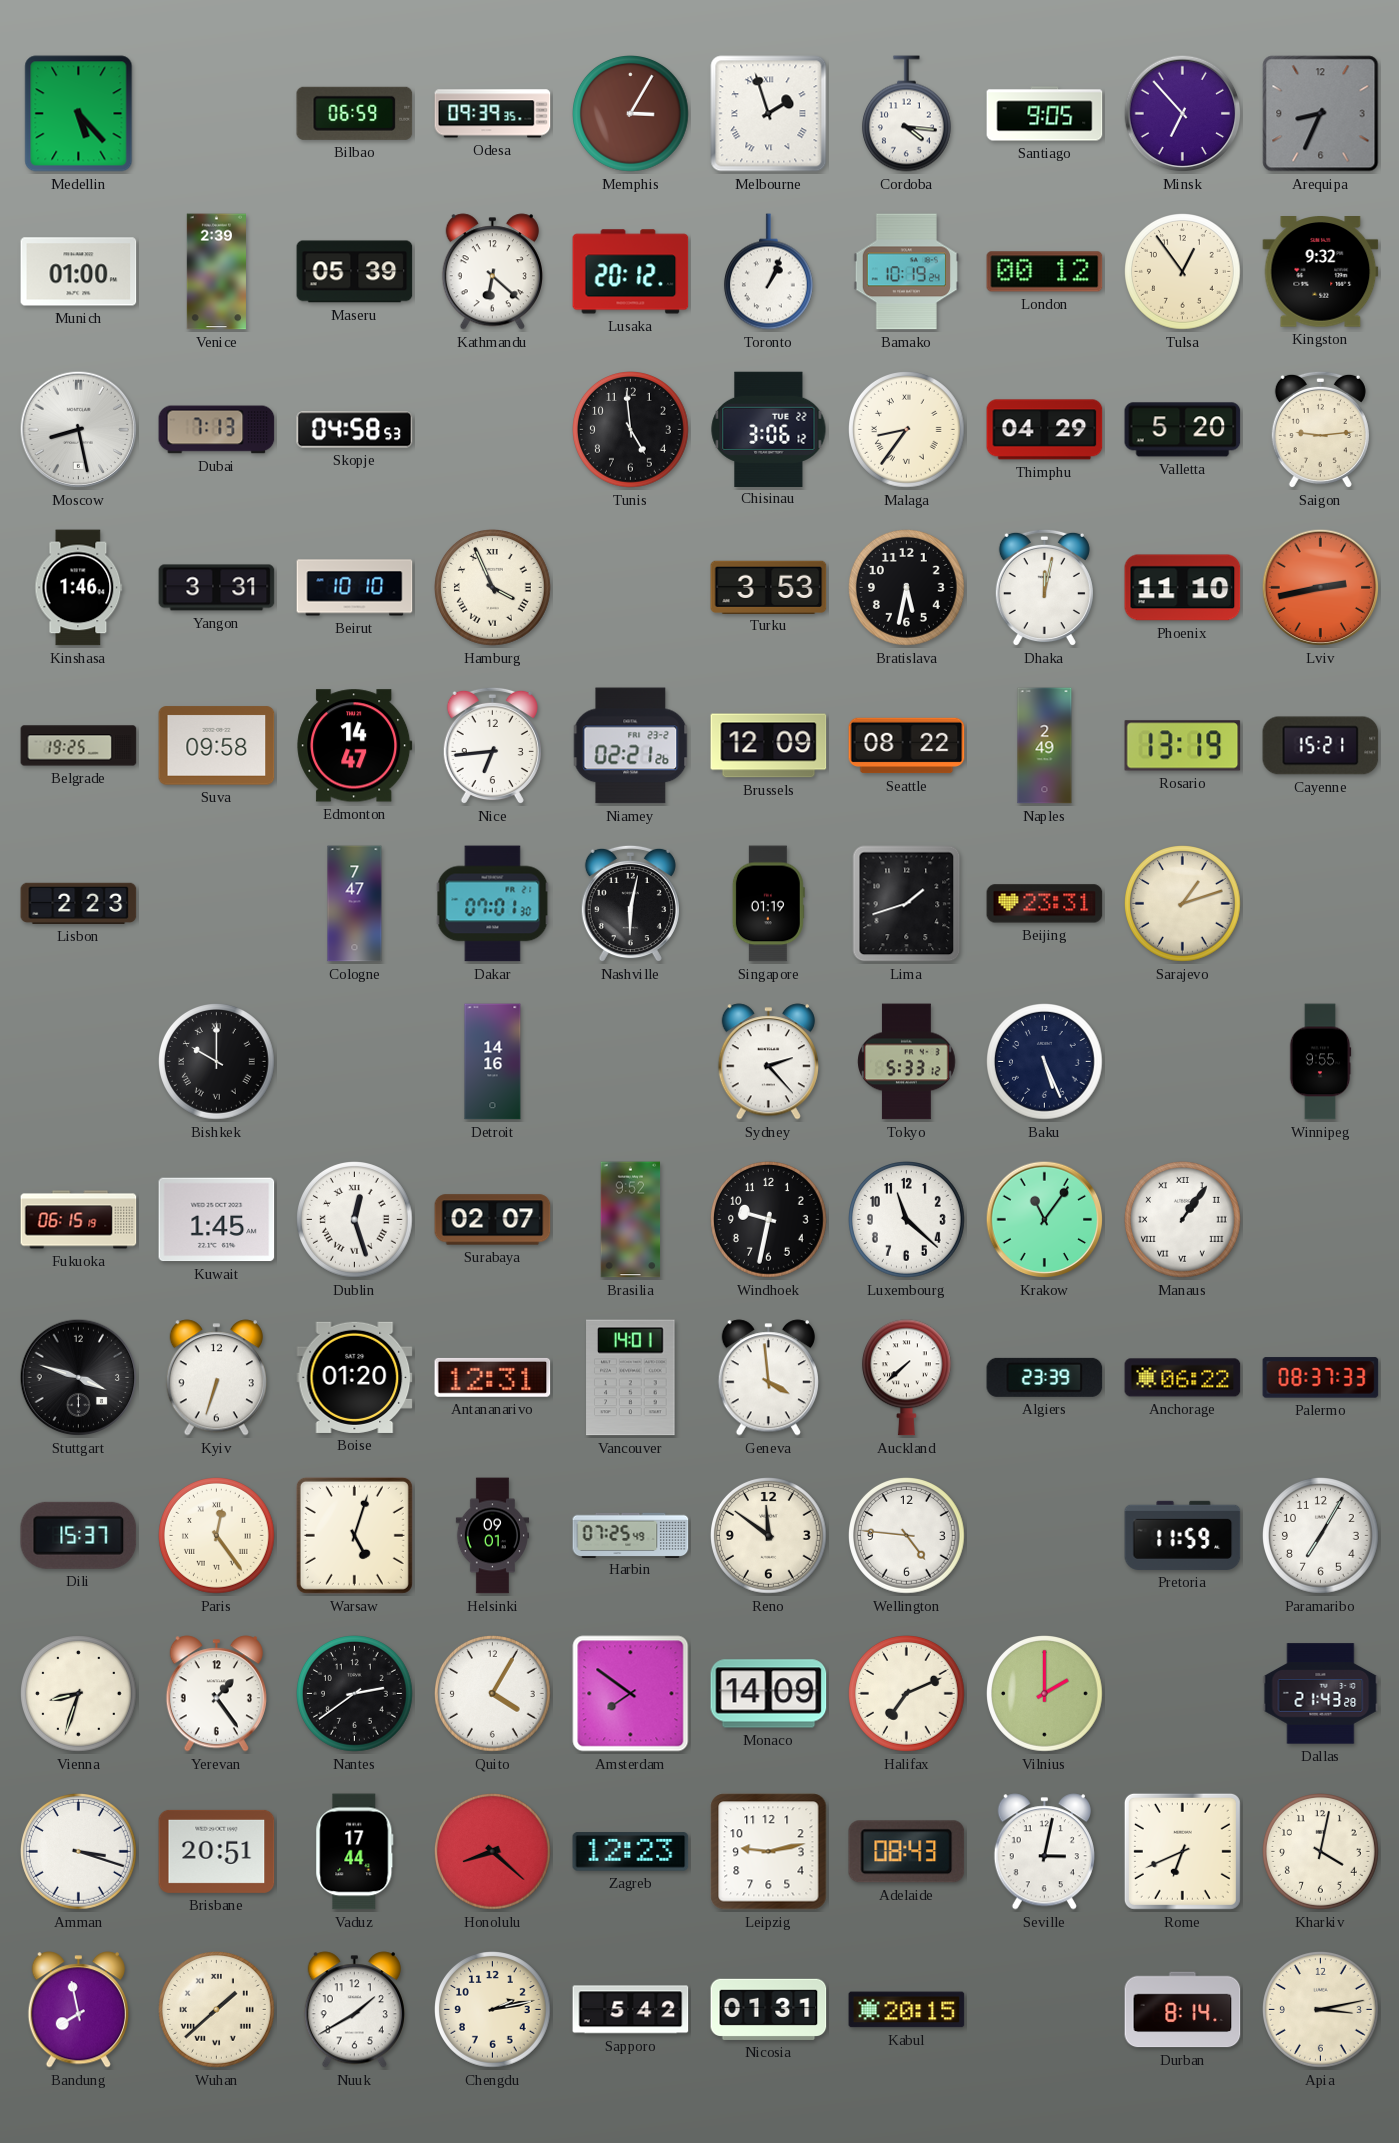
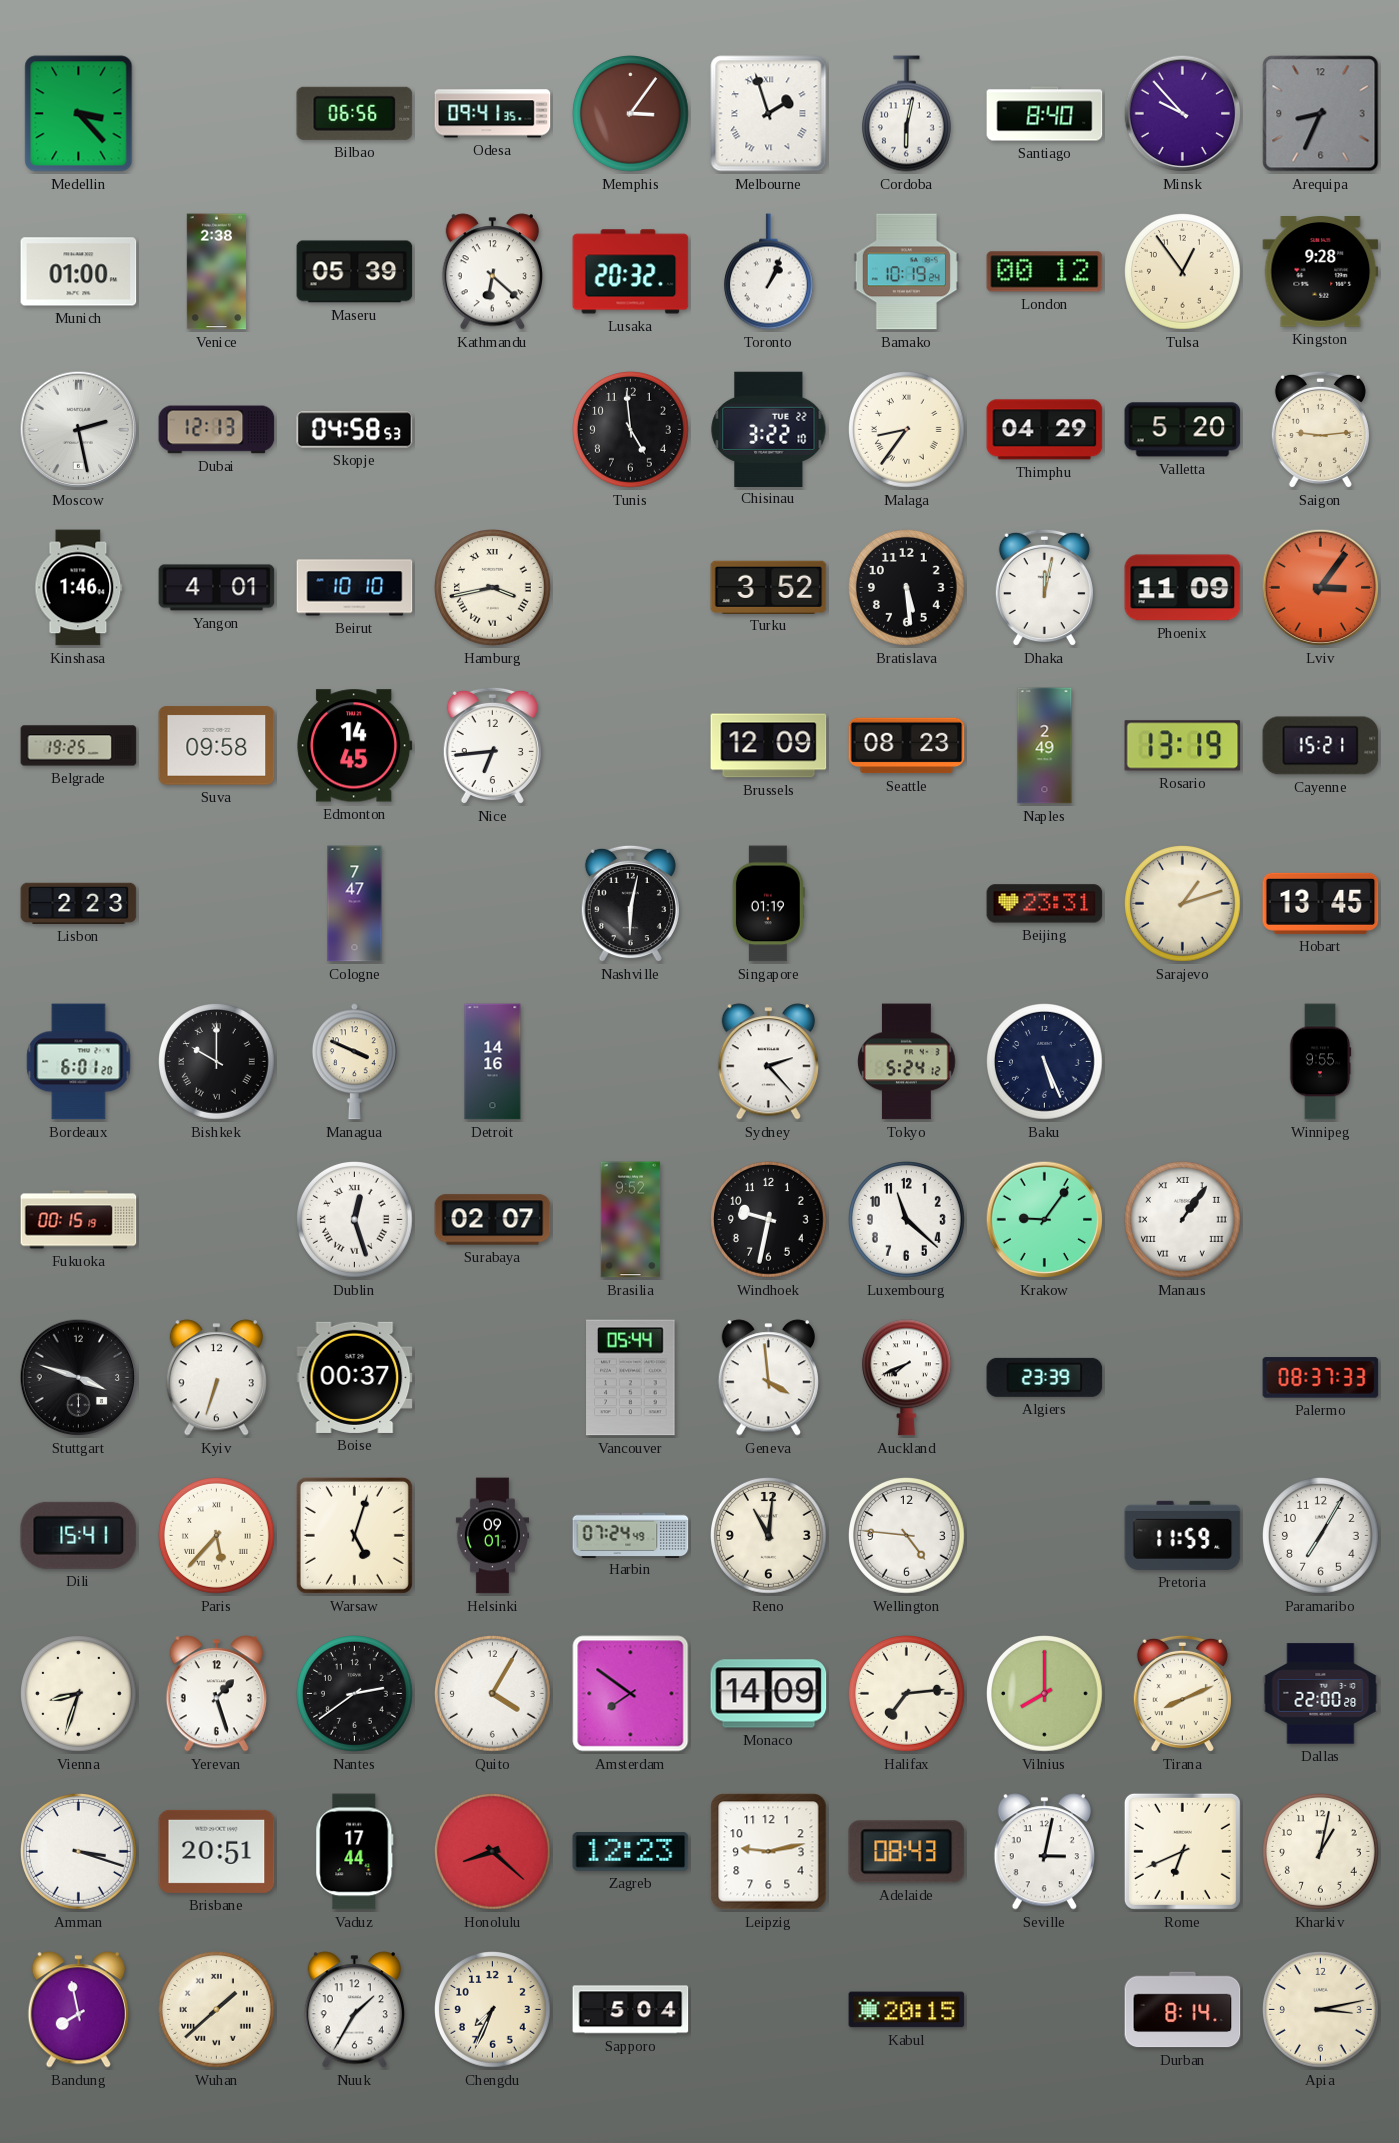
Medellin: 5:23 -> 3:23 (79, 114)
Bilbao: 06:59 -> 06:56 (355, 113)
Odesa: 09:39 -> 09:41 (493, 114)
Memphis: 3:05 -> 3:06 (631, 114)
Cordoba: 4:16 -> 6:02 (906, 114)
Santiago: 9:05 -> 8:40 (1045, 114)
Minsk: 6:53 -> 9:53 (1183, 114)
Venice: 2:39 -> 2:38 (216, 272)
Lusaka: 20:12 -> 20:32 (631, 272)
Kingston: 9:32 -> 9:28 (1321, 272)
Moscow: 8:28 -> 2:28 (79, 430)
Dubai: 7:13 -> 12:13 (217, 430)
Chisinau: 3:06 -> 3:22 (769, 429)
Yangon: 3:31 -> 4:01 (217, 588)
Hamburg: 3:56 -> 3:43 (493, 588)
Turku: 3:53 -> 3:52 (769, 587)
Bratislava: 5:32 -> 5:29 (907, 588)
Phoenix: 11:10 -> 11:09 (1183, 588)
Lviv: 2:43 -> 3:06 (1321, 588)
Edmonton: 14:47 -> 14:45 (355, 746)
Niamey: 02:21 -> none (631, 746)
Seattle: 08:22 -> 08:23 (907, 746)
Dakar: 07:01 -> none (493, 904)
Lima: 1:42 -> none (907, 904)
Hobart: none -> 13:45 (1321, 903)
Bordeaux: none -> 6:01 (79, 1062)
Managua: none -> 3:49 (354, 1062)
Tokyo: 5:33 -> 5:24 (907, 1062)
Fukuoka: 06:15 -> 00:15 (79, 1220)
Kuwait: 1:45 -> none (217, 1220)
Krakow: 11:06 -> 9:06 (1045, 1220)
Boise: 01:20 -> 00:37 (355, 1377)
Antananarivo: 12:31 -> none (493, 1377)
Vancouver: 14:01 -> 05:44 (631, 1378)
Auckland: 7:38 -> 7:41 (906, 1378)
Anchorage: 06:22 -> none (1183, 1378)
Dili: 15:37 -> 15:41 (79, 1535)
Paris: 12:24 -> 5:37 (217, 1536)
Harbin: 07:25 -> 07:24 (631, 1535)
Reno: 11:51 -> 11:01 (769, 1536)
Yerevan: 1:24 -> 1:27 (216, 1694)
Halifax: 7:11 -> 7:14 (907, 1694)
Vilnius: 2:00 -> 8:00 (1045, 1694)
Tirana: none -> 8:11 (1182, 1694)
Dallas: 21:43 -> 22:00 (1321, 1694)
Kharkiv: 4:02 -> 1:02 (1321, 1852)
Nuuk: 1:40 -> 1:35 (354, 2010)
Chengdu: 2:13 -> 7:34 (493, 2010)
Sapporo: 5:42 -> 5:04 (631, 2010)
Nicosia: 01:31 -> none (769, 2009)
